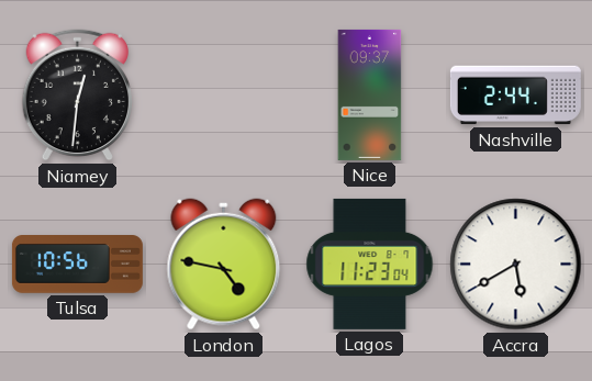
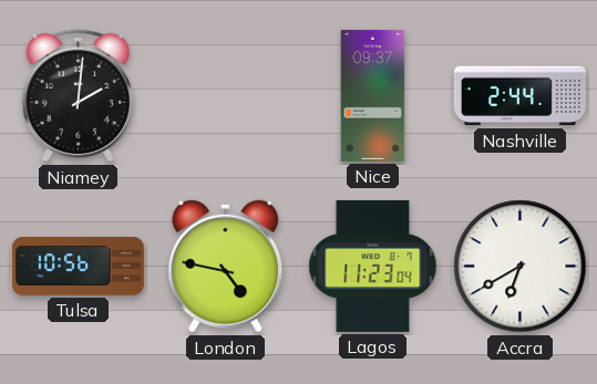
Niamey: 12:31 -> 2:01 (78, 96)
Accra: 5:40 -> 6:40 (521, 267)
